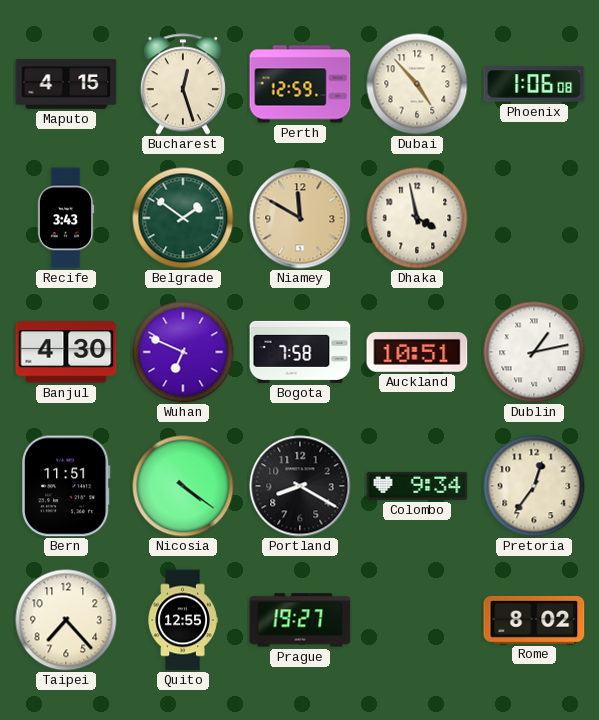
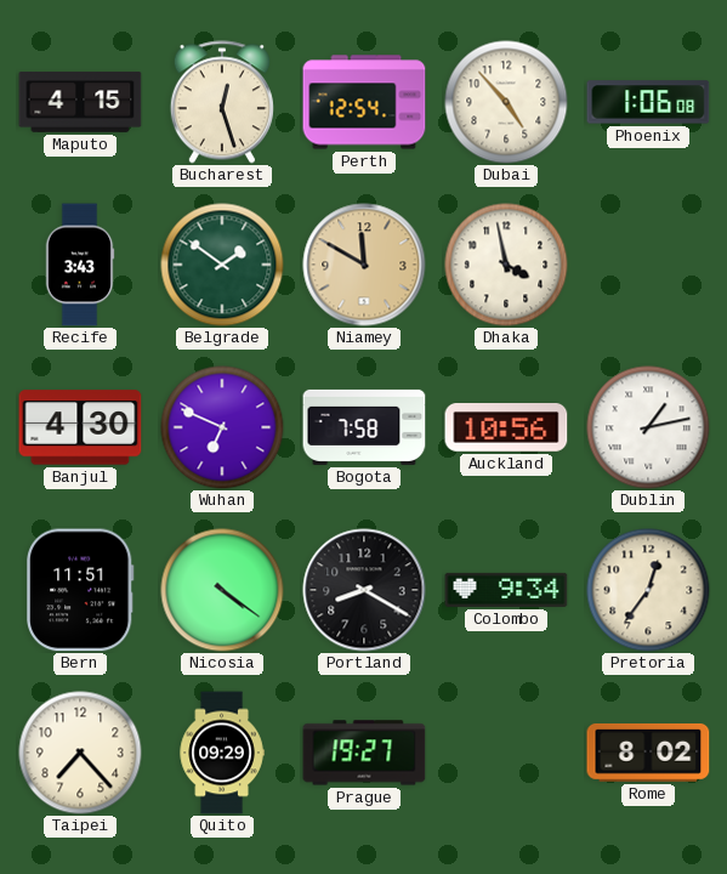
Perth: 12:59 -> 12:54 (364, 102)
Auckland: 10:51 -> 10:56 (506, 429)
Quito: 12:55 -> 09:29 (222, 753)
